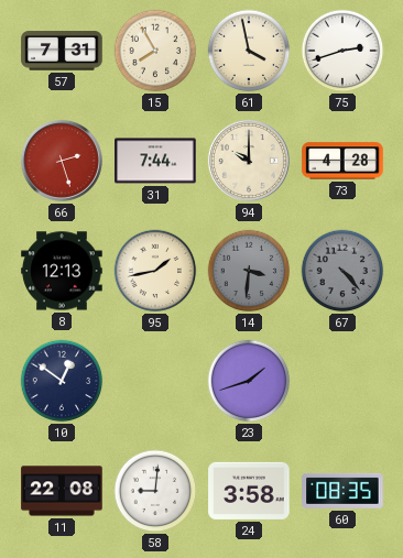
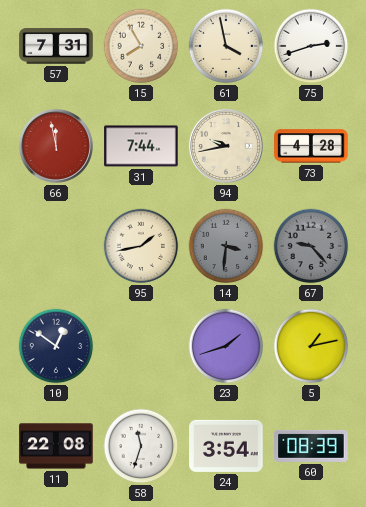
66: 2:27 -> 11:58 (56, 146)
94: 10:00 -> 9:43 (226, 146)
8: 12:13 -> none (62, 271)
67: 4:23 -> 9:23 (311, 246)
5: none -> 1:13 (311, 346)
58: 9:01 -> 11:33 (141, 446)
24: 3:58 -> 3:54 (226, 446)
60: 08:35 -> 08:39 (311, 446)
